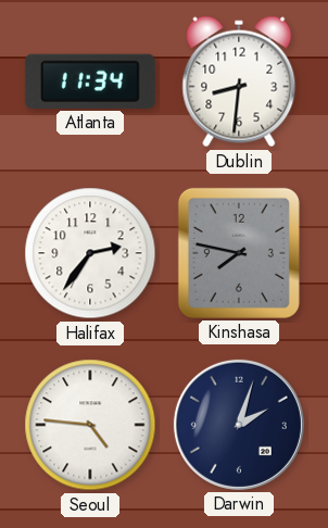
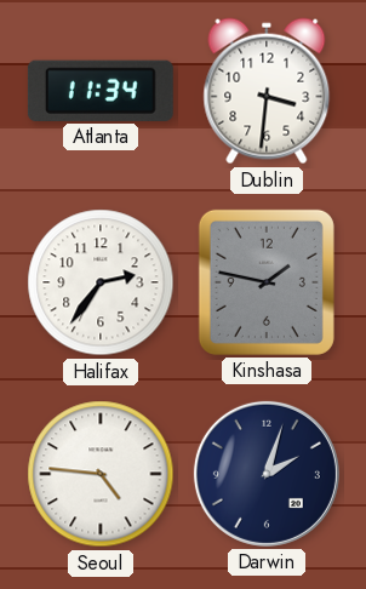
Dublin: 8:31 -> 3:31 (267, 91)
Kinshasa: 7:47 -> 1:47 (267, 282)
